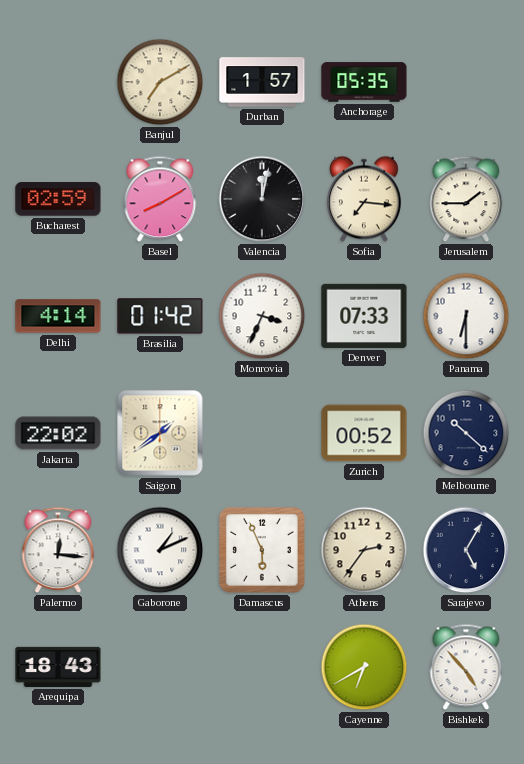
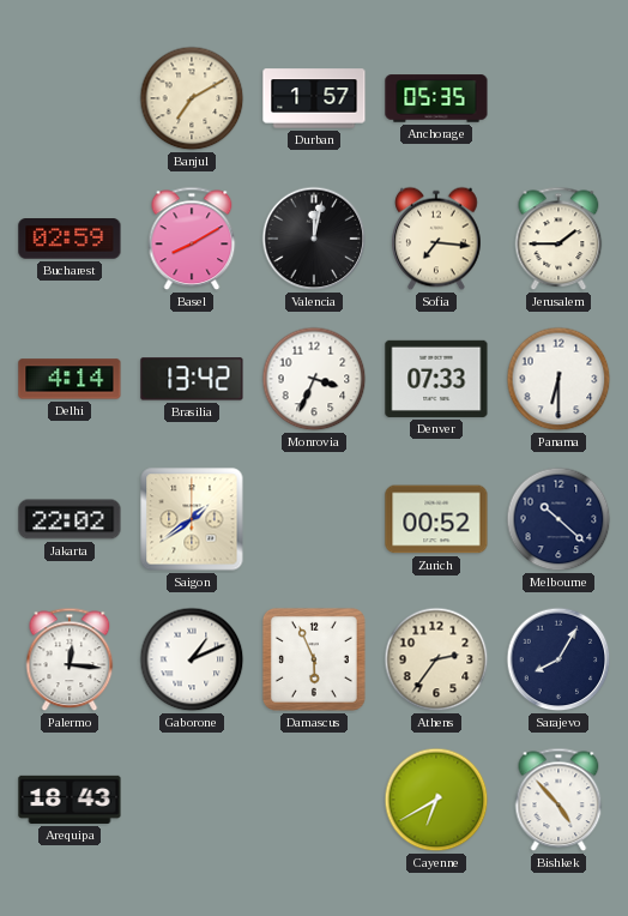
Brasilia: 01:42 -> 13:42 (192, 379)
Sarajevo: 5:05 -> 8:05 (558, 659)
